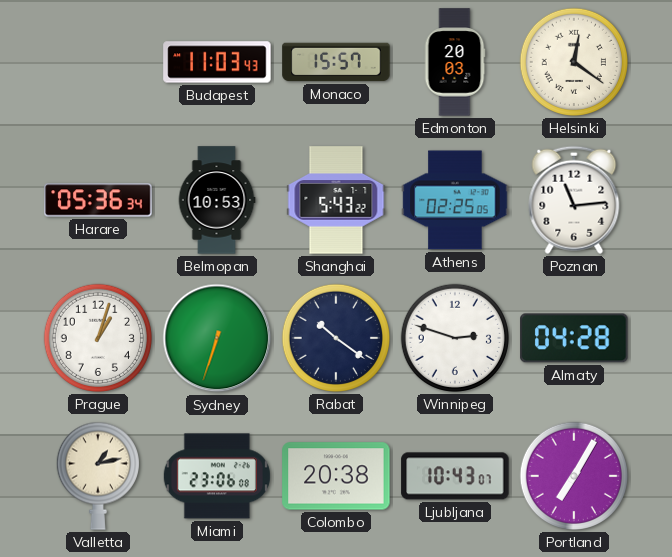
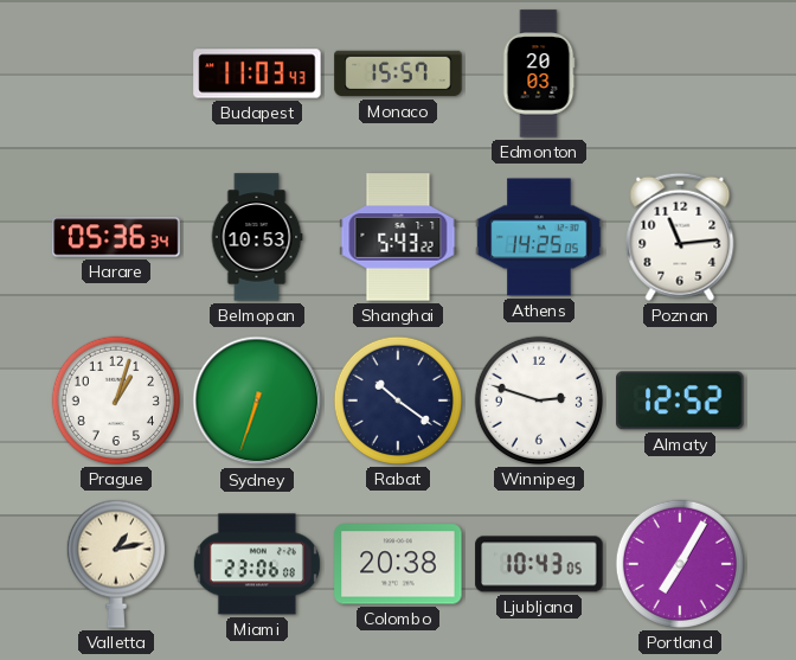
Helsinki: 12:21 -> none (574, 62)
Athens: 02:25 -> 14:25 (539, 237)
Almaty: 04:28 -> 12:52 (680, 401)
Ljubljana: 10:43:07 -> 10:43:05 (539, 564)
